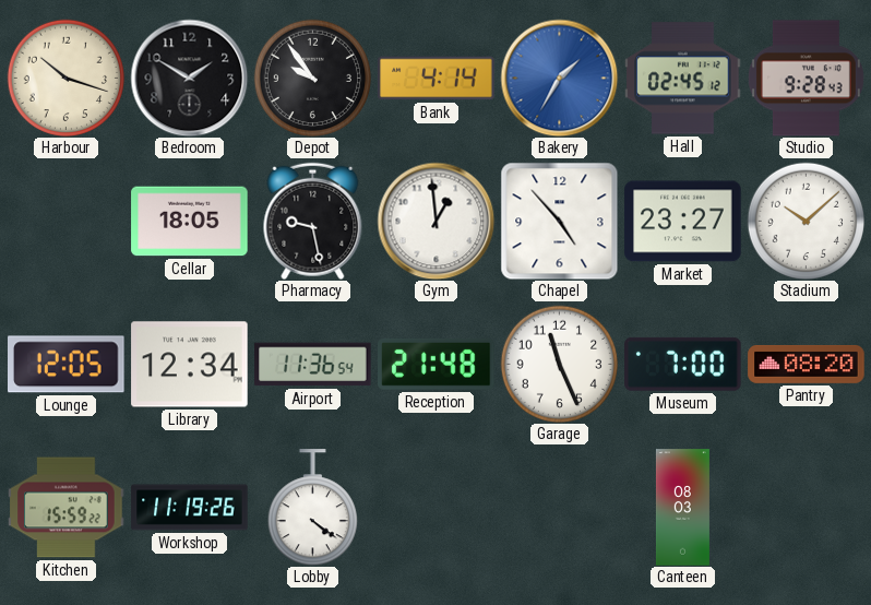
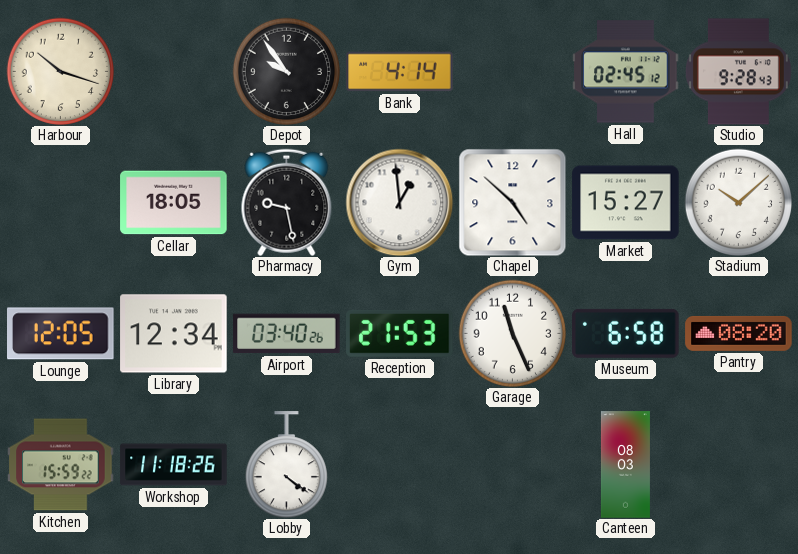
Bedroom: 1:50 -> none (189, 78)
Bakery: 1:35 -> none (559, 78)
Chapel: 4:53 -> 4:52 (512, 202)
Market: 23:27 -> 15:27 (626, 203)
Airport: 11:36 -> 03:40 (287, 334)
Reception: 21:48 -> 21:53 (400, 333)
Museum: 7:00 -> 6:58 (626, 333)
Workshop: 11:19 -> 11:18 (174, 465)
